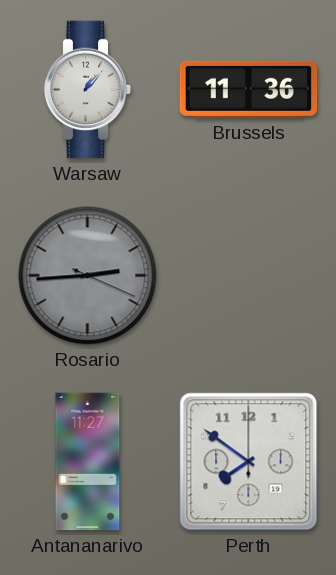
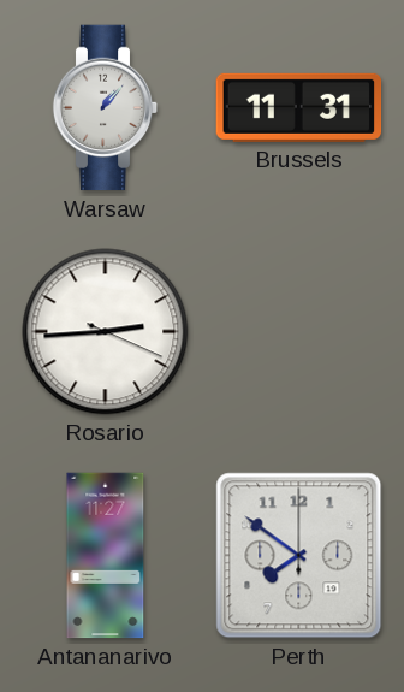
Brussels: 11:36 -> 11:31 (299, 107)
Rosario dial: grey -> white (106, 332)
